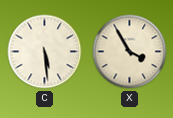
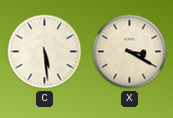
X: 3:55 -> 3:20 (130, 52)
